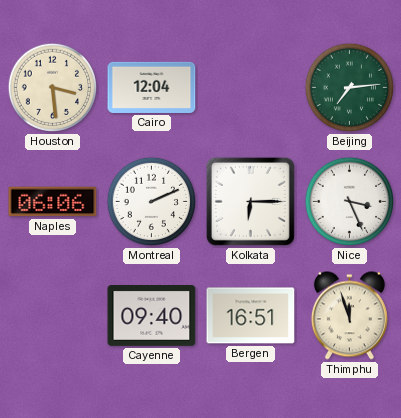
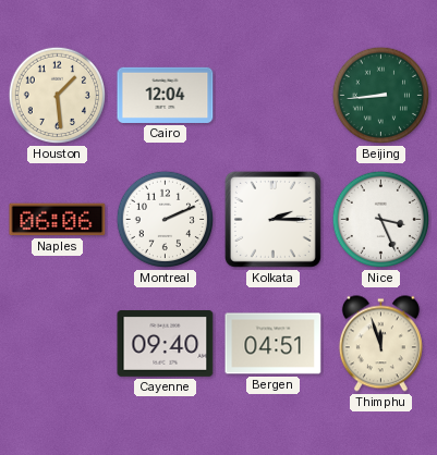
Houston: 3:29 -> 1:29 (58, 96)
Beijing: 7:14 -> 8:44 (381, 96)
Kolkata: 6:15 -> 2:15 (272, 219)
Bergen: 16:51 -> 04:51 (274, 344)
